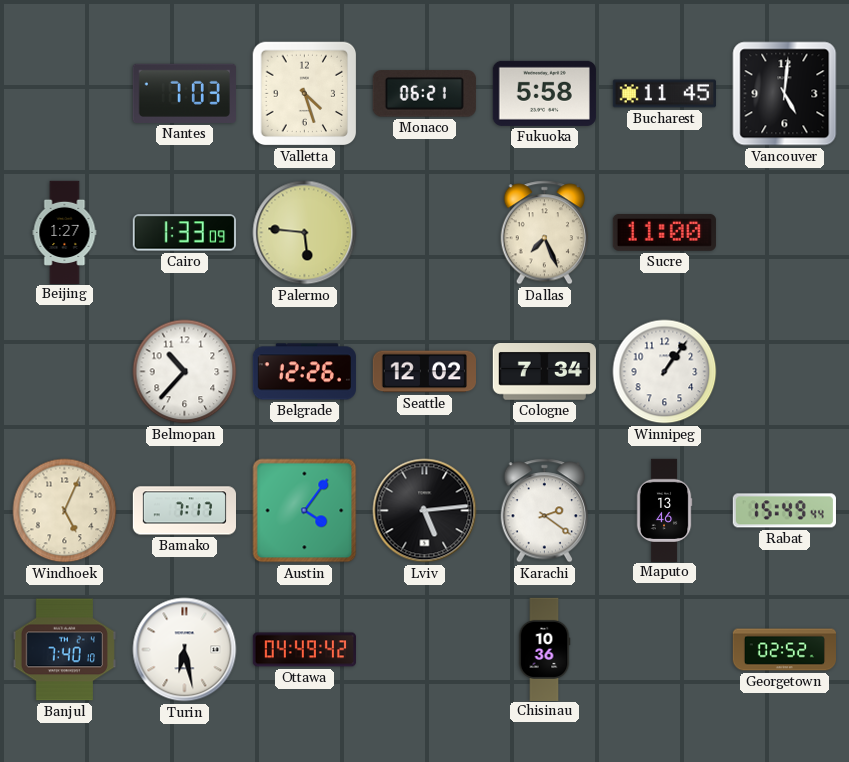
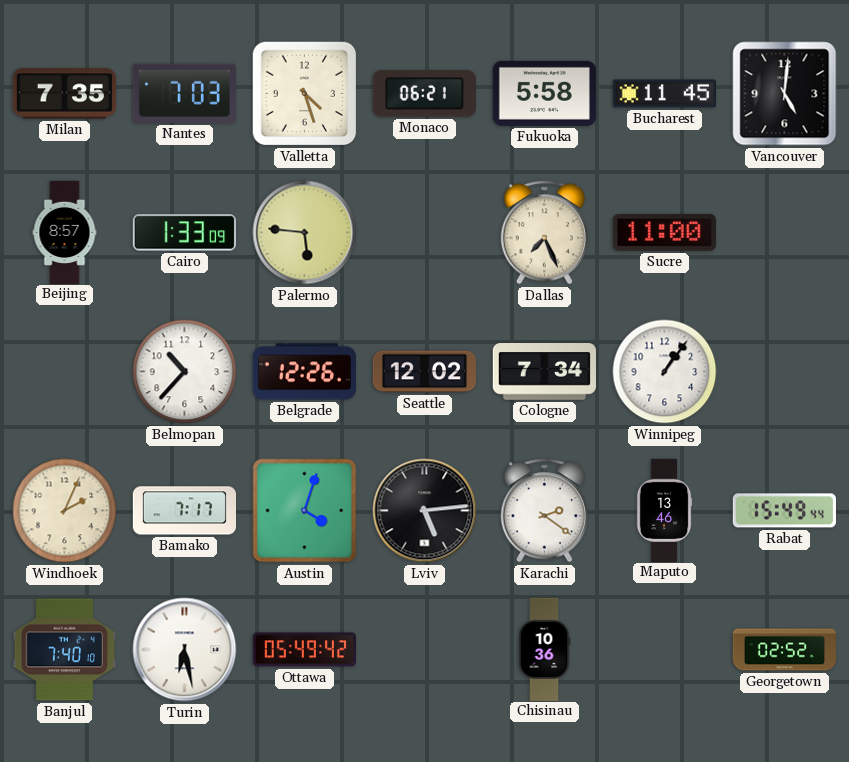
Milan: none -> 7:35 (64, 94)
Beijing: 1:27 -> 8:57 (65, 232)
Windhoek: 5:04 -> 2:04 (65, 511)
Austin: 4:06 -> 4:03 (305, 511)
Ottawa: 04:49 -> 05:49 (304, 650)
